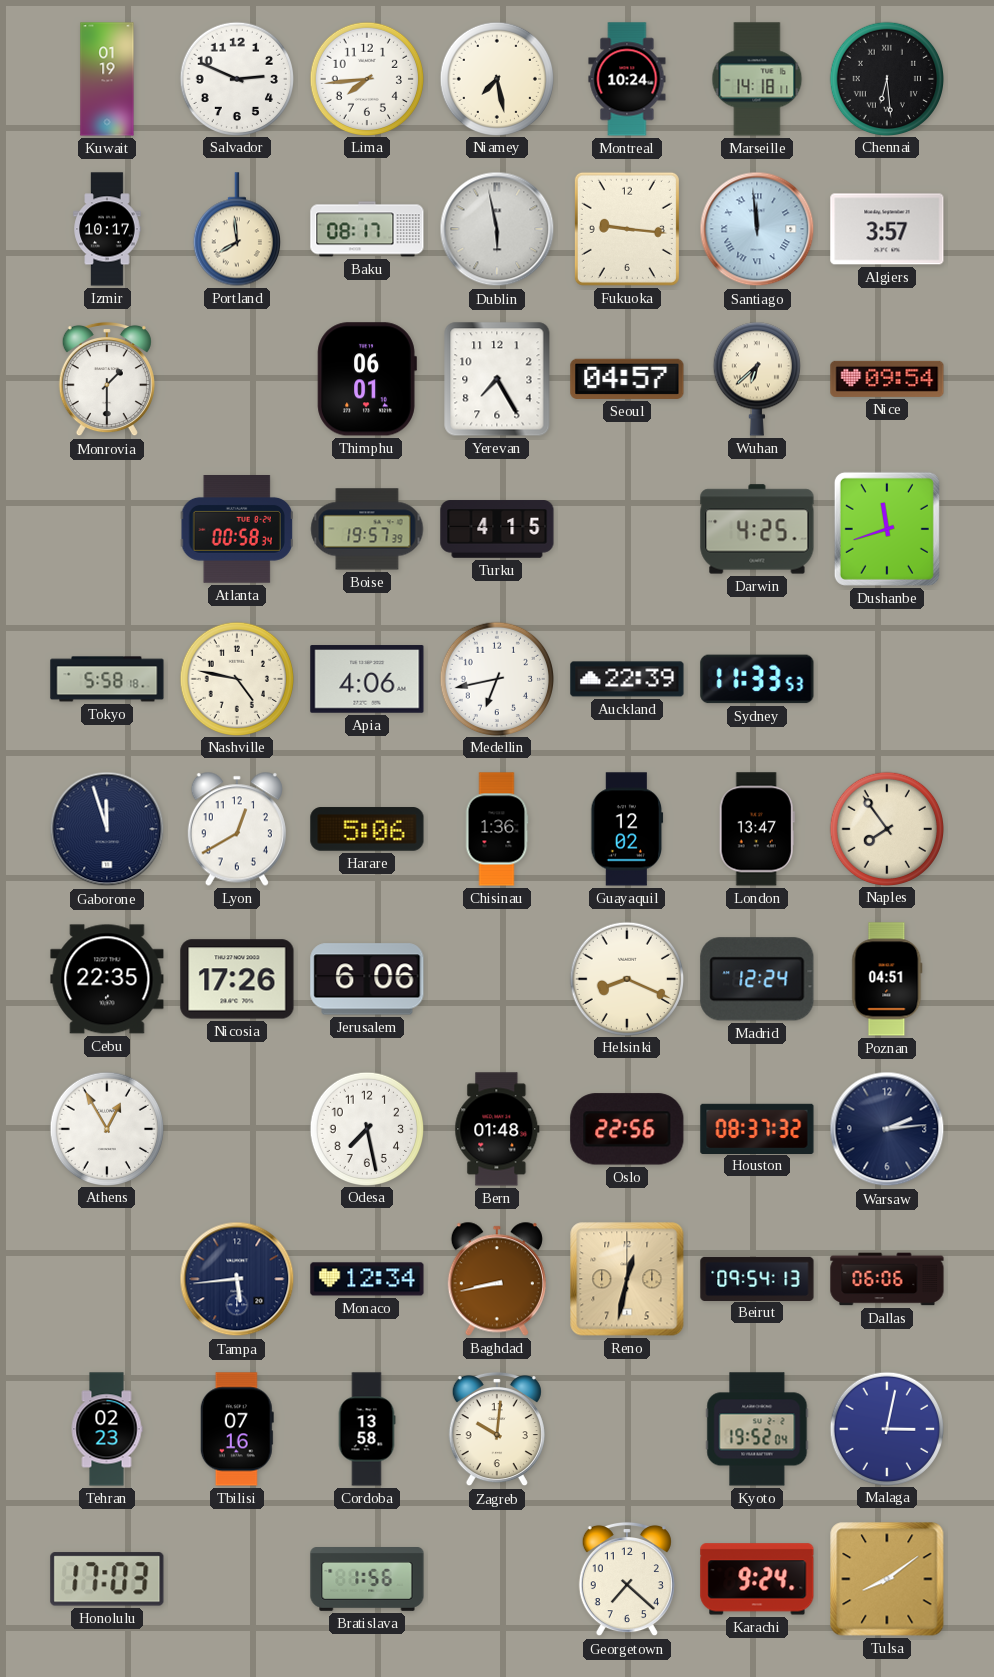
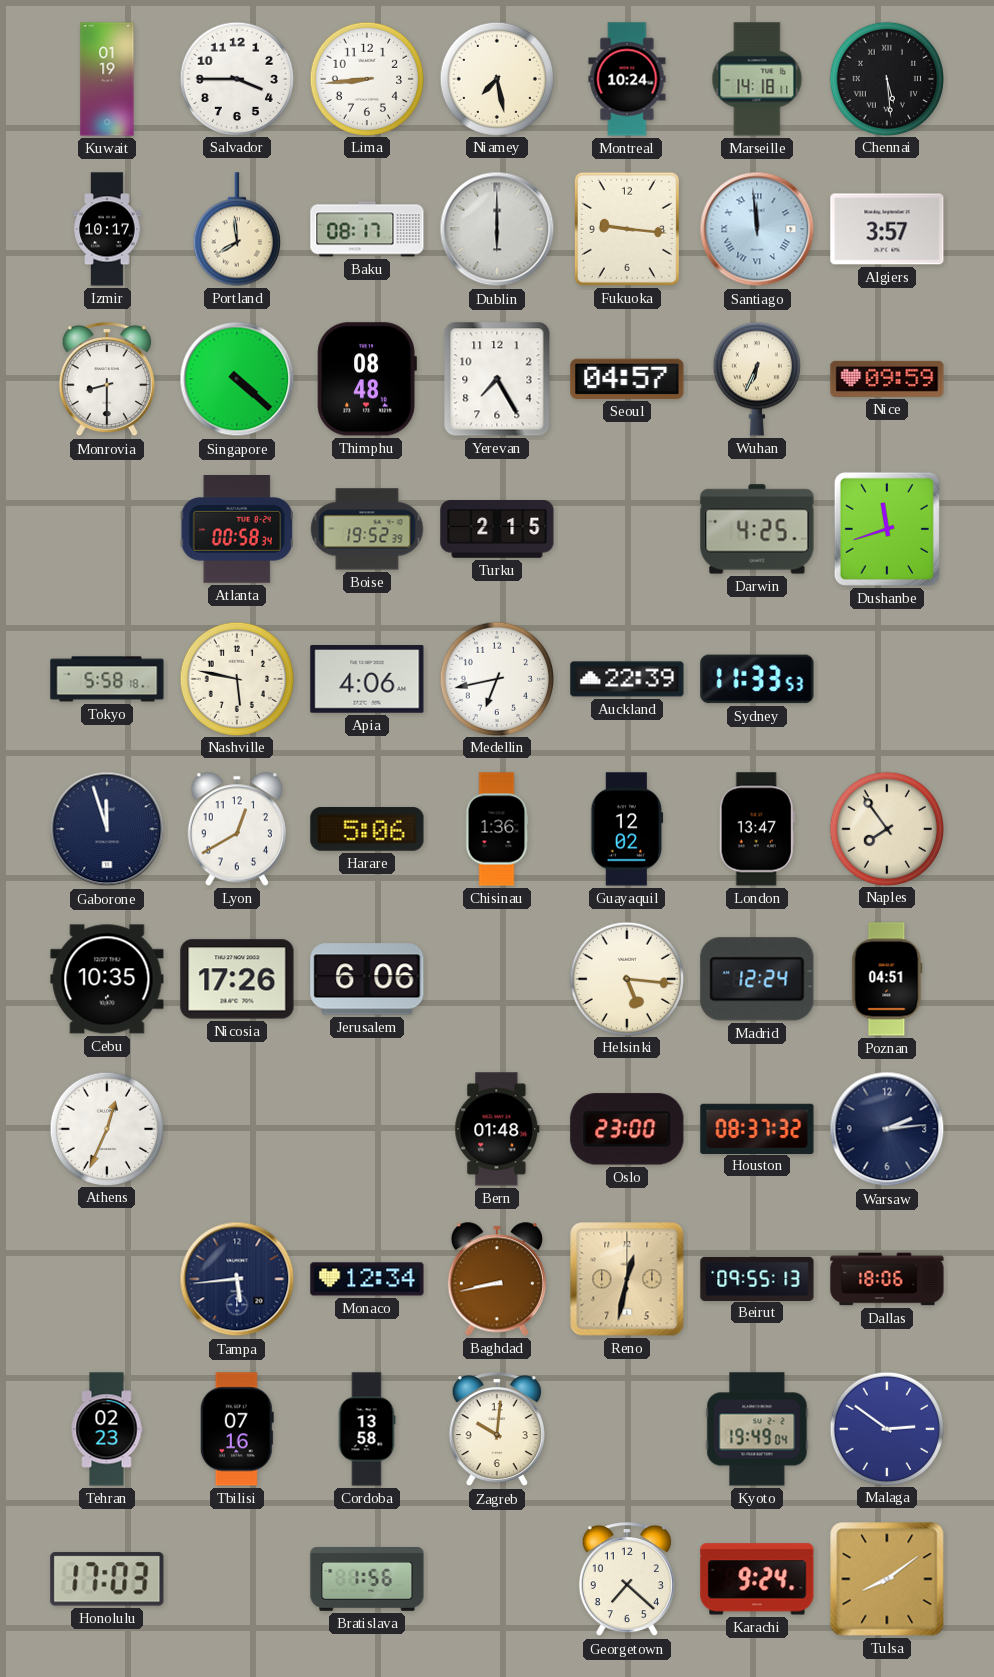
Salvador: 2:49 -> 3:45 (236, 78)
Lima: 7:44 -> 8:44 (366, 78)
Chennai: 6:29 -> 5:29 (886, 78)
Dublin: 5:58 -> 6:00 (497, 229)
Monrovia: 1:30 -> 8:30 (107, 379)
Singapore: none -> 4:22 (237, 379)
Thimphu: 06:01 -> 08:48 (367, 379)
Wuhan: 6:38 -> 6:34 (757, 379)
Nice: 09:54 -> 09:59 (887, 379)
Boise: 19:57 -> 19:52 (367, 529)
Turku: 4:15 -> 2:15 (497, 529)
Nashville: 4:47 -> 5:47 (236, 678)
Cebu: 22:35 -> 10:35 (107, 979)
Helsinki: 8:19 -> 5:16 (626, 978)
Athens: 12:55 -> 12:34 (106, 1128)
Odesa: 7:28 -> none (366, 1128)
Oslo: 22:56 -> 23:00 (627, 1129)
Beirut: 09:54 -> 09:55 (757, 1278)
Dallas: 06:06 -> 18:06 (887, 1279)
Kyoto: 19:52 -> 19:49 (757, 1429)
Malaga: 3:02 -> 2:51 (886, 1428)
